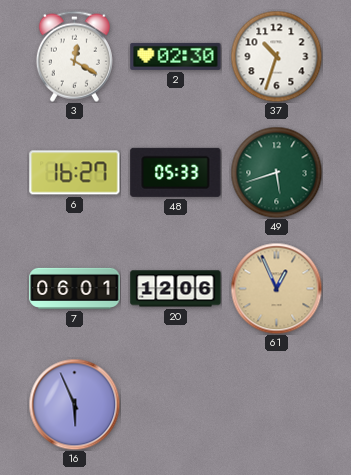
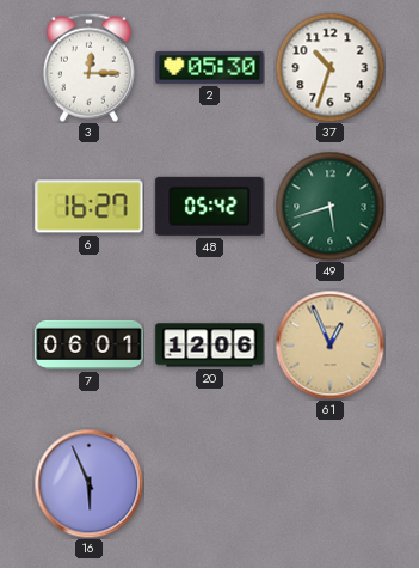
3: 12:20 -> 12:15 (88, 67)
2: 02:30 -> 05:30 (210, 67)
48: 05:33 -> 05:42 (210, 206)
